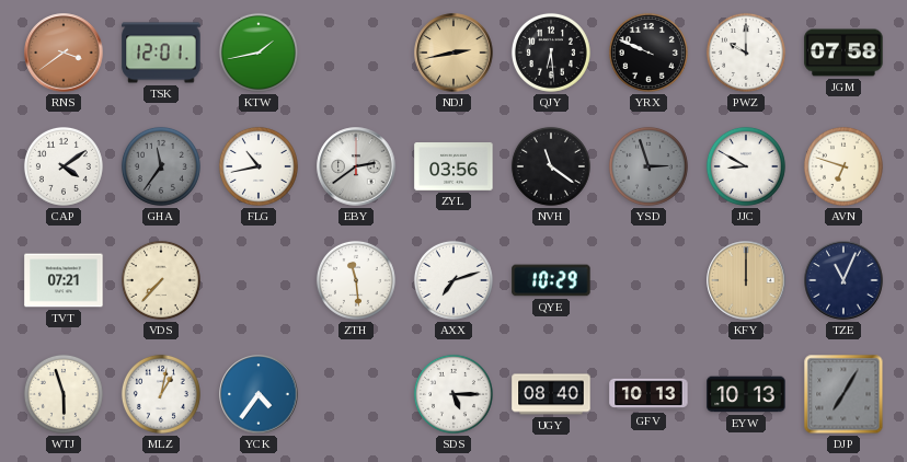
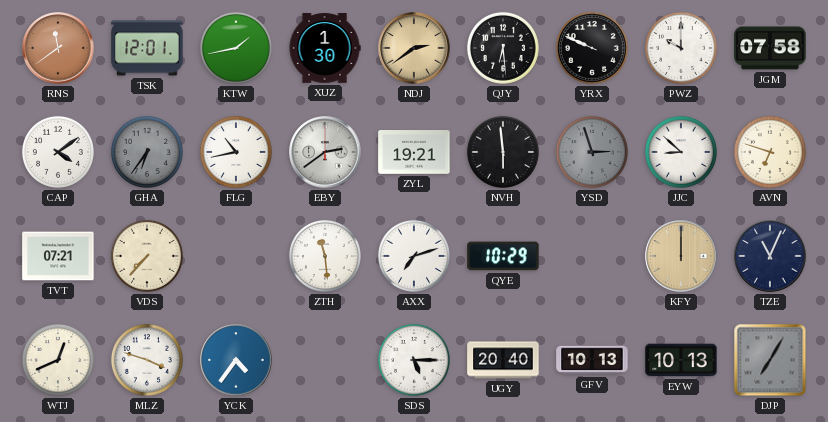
RNS: 3:39 -> 11:39 (58, 48)
XUZ: none -> 1:30 (325, 48)
NDJ: 2:43 -> 2:39 (414, 48)
GHA: 11:36 -> 6:36 (147, 152)
ZYL: 03:56 -> 19:21 (414, 152)
NVH: 11:21 -> 5:59 (503, 152)
JJC: 8:50 -> 8:52 (681, 152)
WTJ: 5:57 -> 12:41 (58, 360)
MLZ: 1:02 -> 3:48 (147, 360)
UGY: 08:40 -> 20:40 (503, 360)
